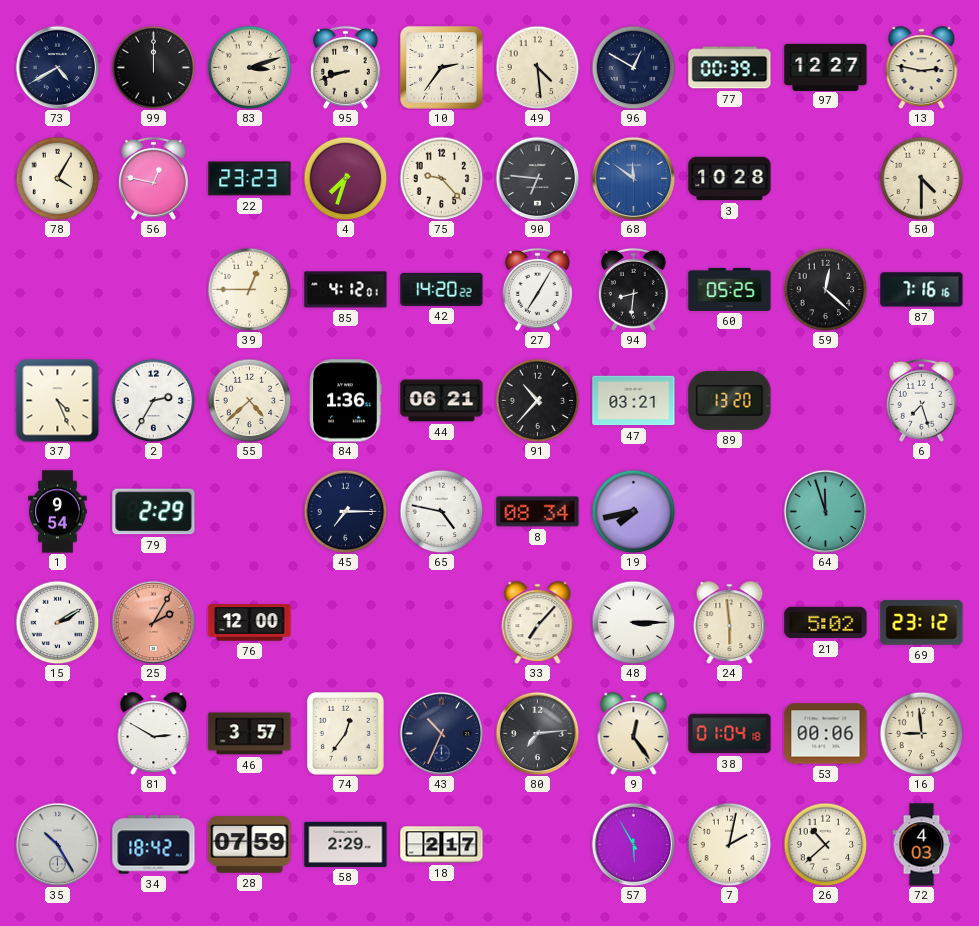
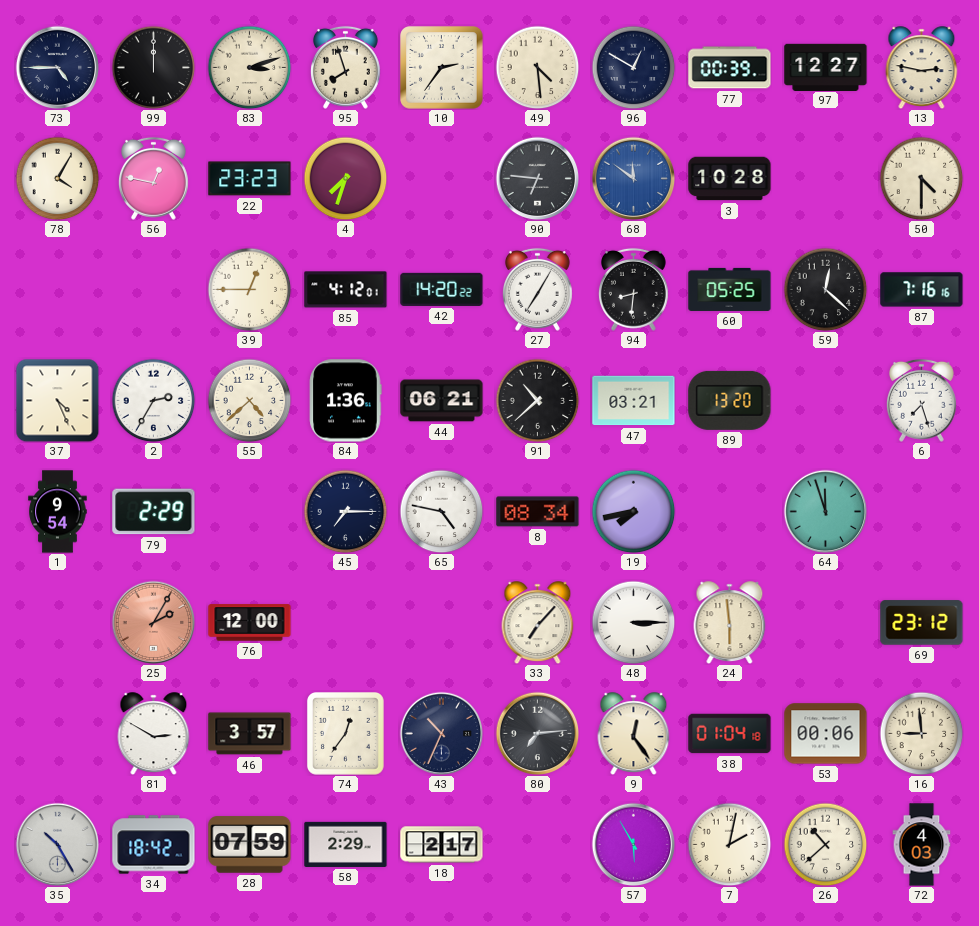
73: 4:40 -> 4:45 (57, 67)
95: 8:42 -> 7:57 (345, 67)
75: 9:23 -> none (441, 178)
91: 10:37 -> 10:38 (537, 400)
15: 2:10 -> none (57, 622)
21: 5:02 -> none (826, 623)
